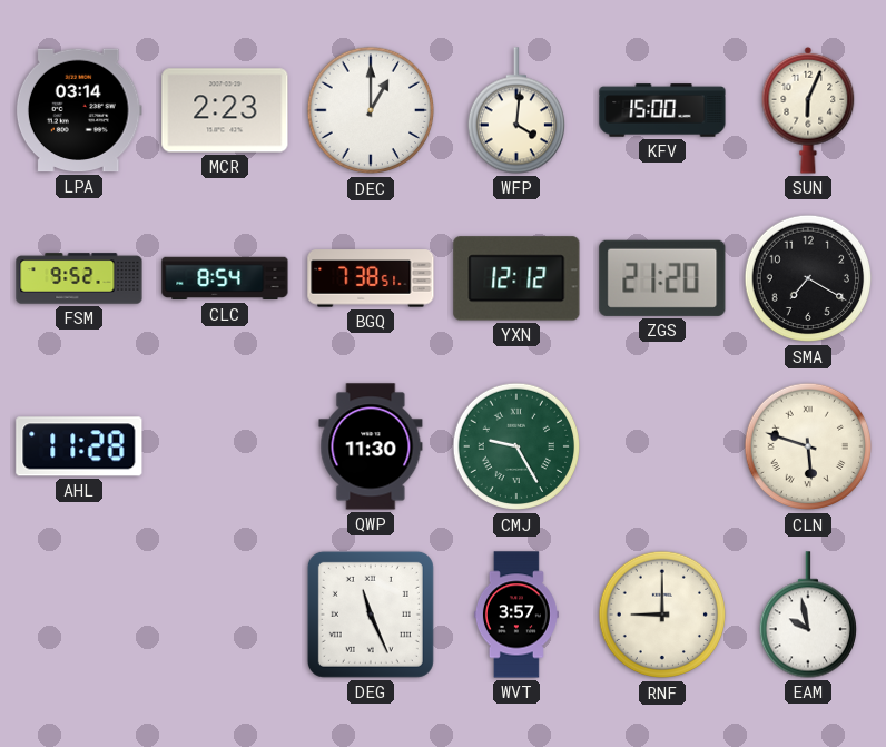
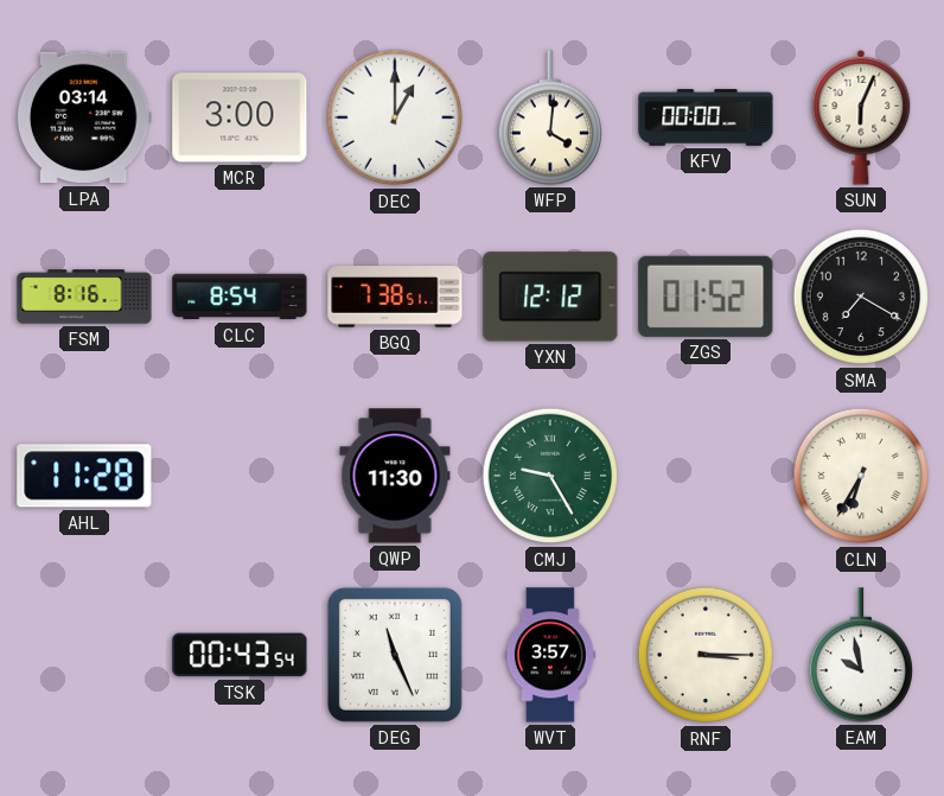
MCR: 2:23 -> 3:00 (240, 117)
KFV: 15:00 -> 00:00 (706, 117)
FSM: 9:52 -> 8:16 (84, 297)
ZGS: 21:20 -> 01:52 (706, 297)
CLN: 5:48 -> 6:35 (861, 476)
TSK: none -> 00:43 (240, 655)
RNF: 9:00 -> 3:15 (706, 655)
